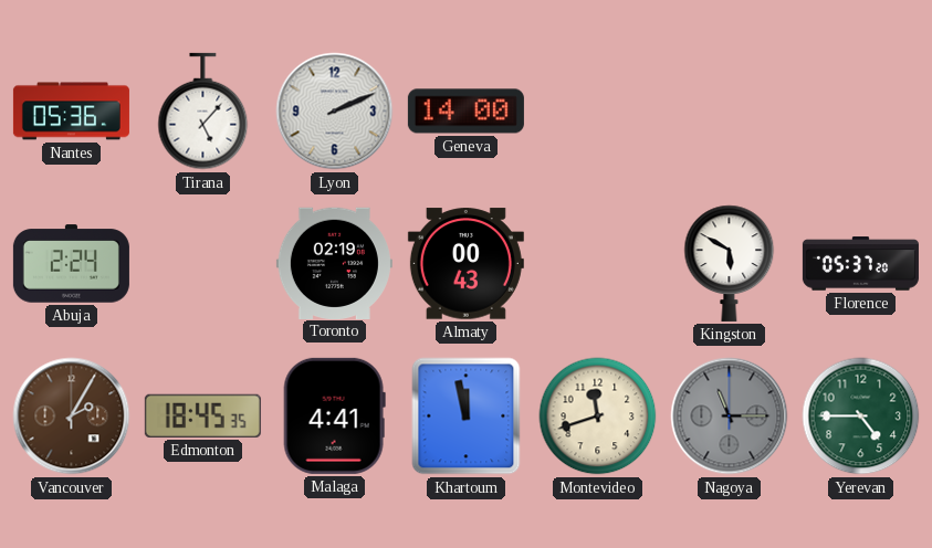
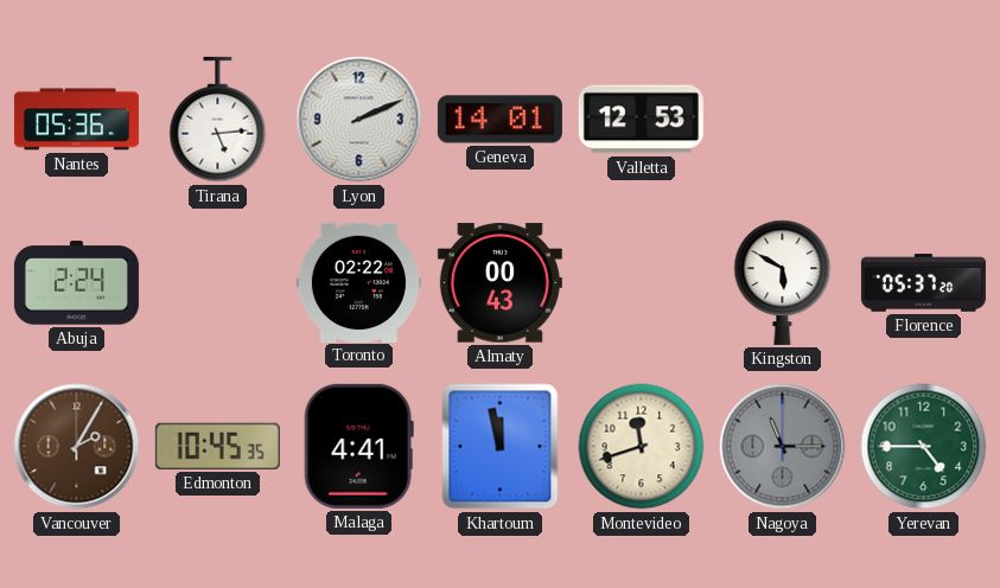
Tirana: 5:07 -> 5:14 (218, 120)
Geneva: 14:00 -> 14:01 (499, 120)
Valletta: none -> 12:53 (641, 120)
Toronto: 02:19 -> 02:22 (358, 282)
Edmonton: 18:45 -> 10:45 (217, 446)
